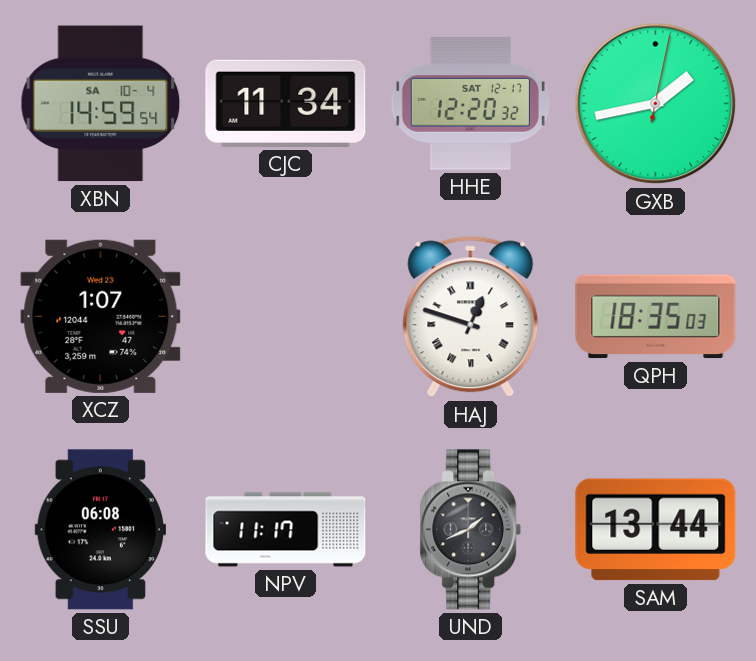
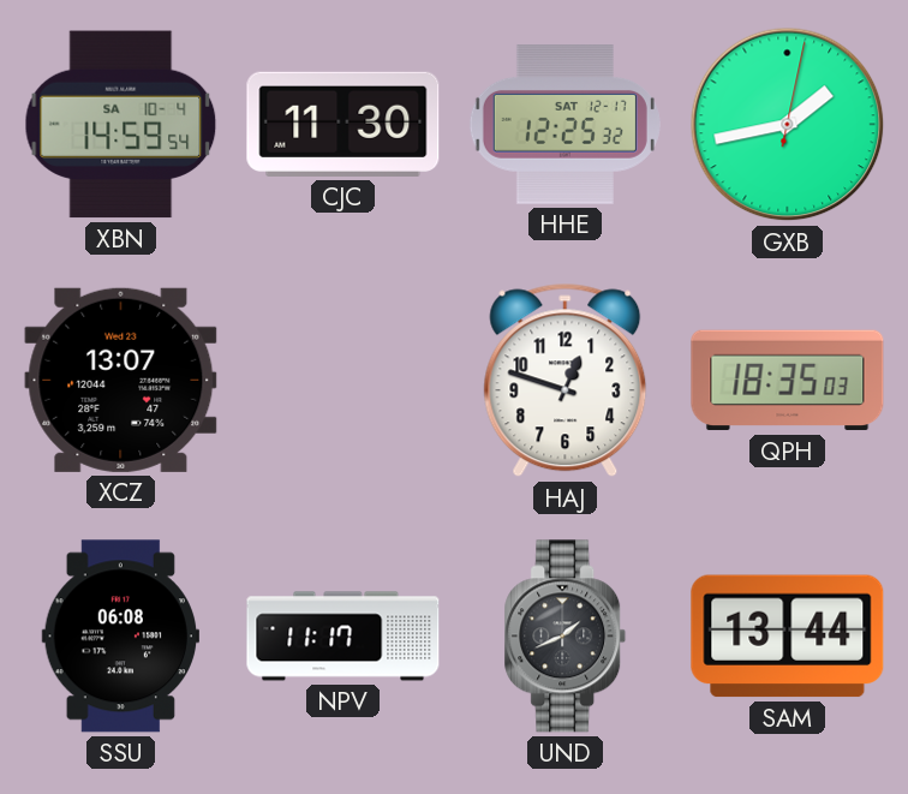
CJC: 11:34 -> 11:30 (344, 124)
HHE: 12:20 -> 12:25 (564, 125)
XCZ: 1:07 -> 13:07 (121, 380)
HAJ numerals: Roman -> Arabic (566, 381)
